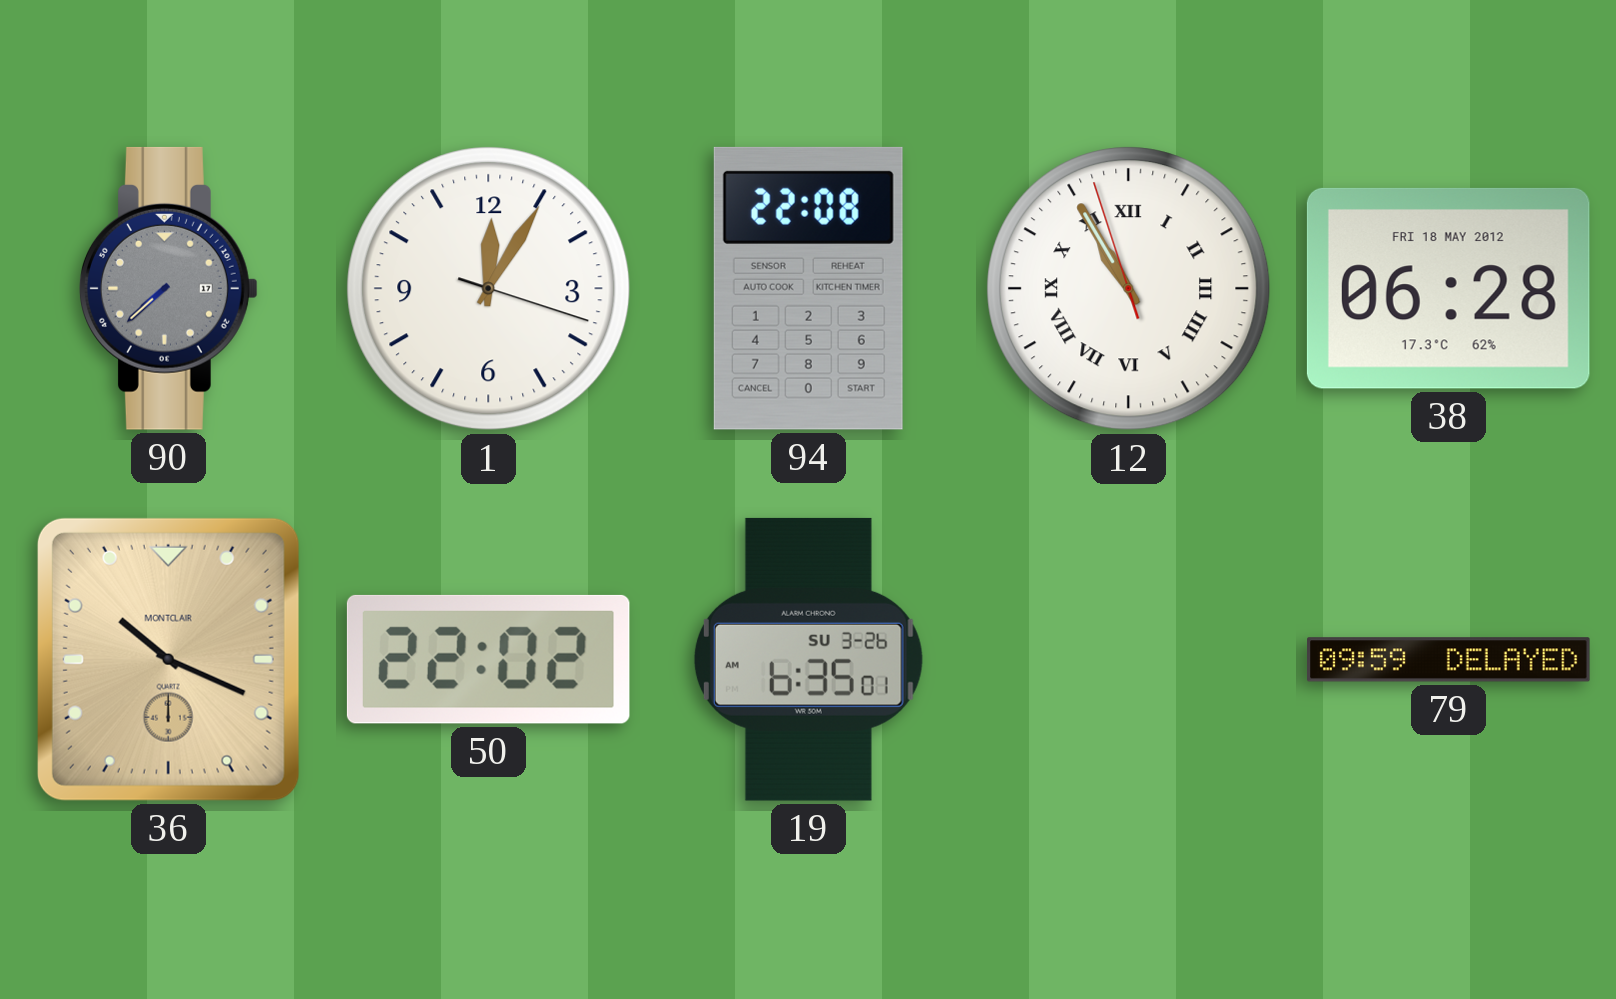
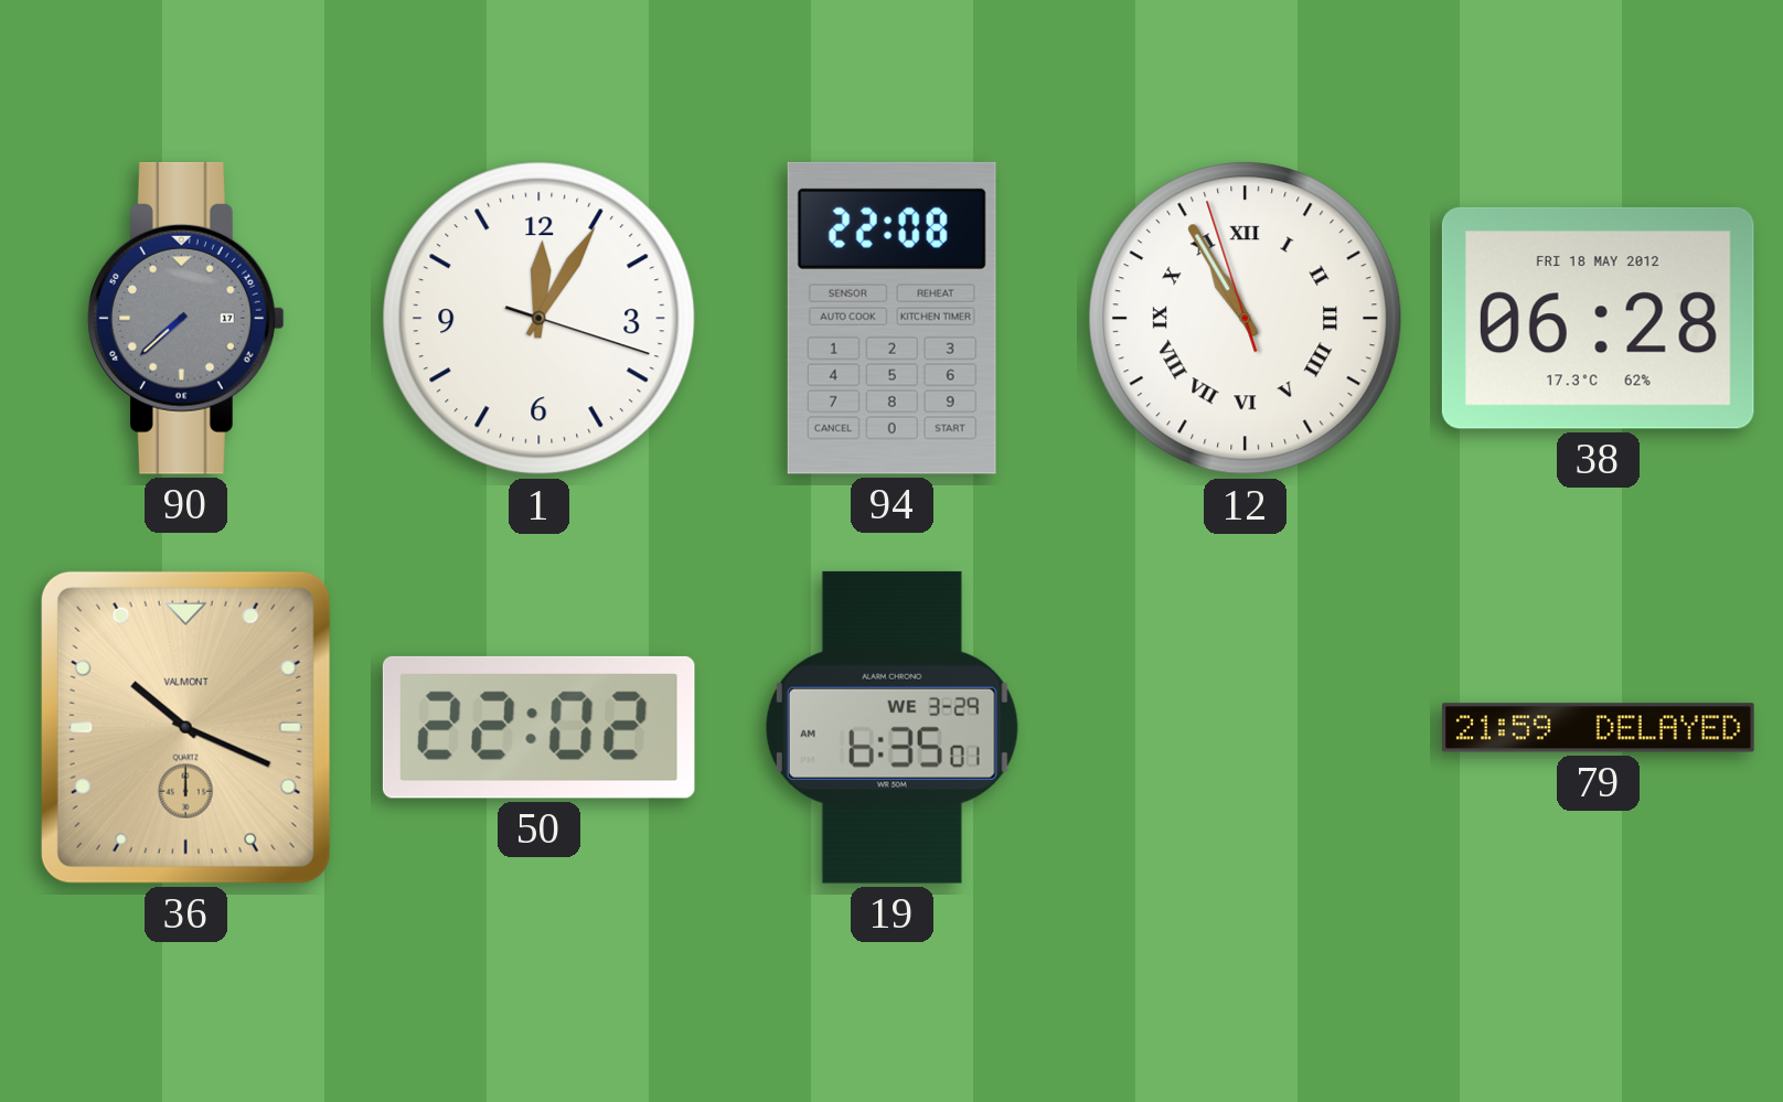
36 brand: MONTCLAIR -> VALMONT (185, 727)
19 date: SU 3-26 -> WE 3-29 (891, 727)
79: 09:59 -> 21:59 (1599, 728)
